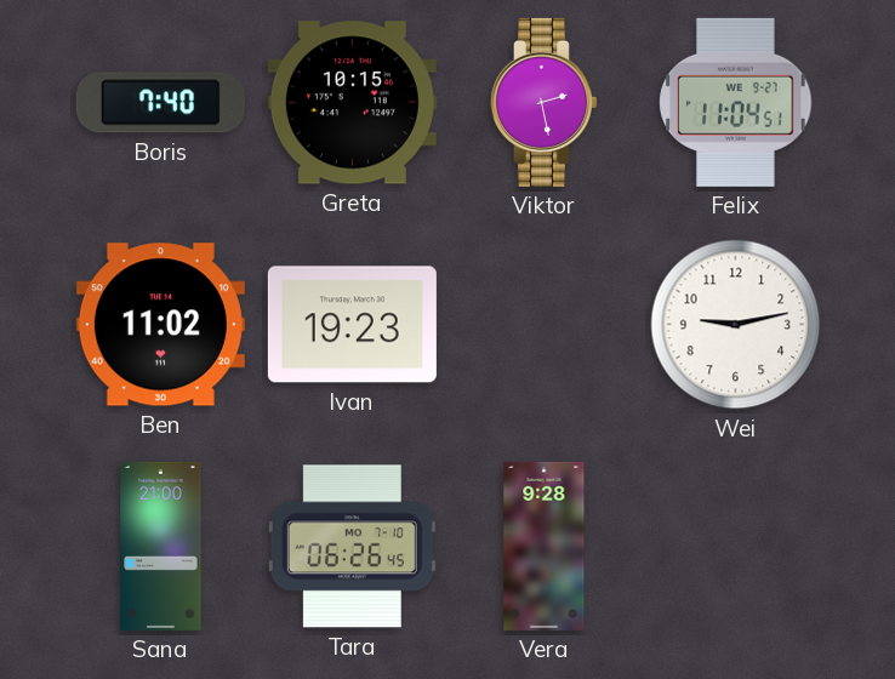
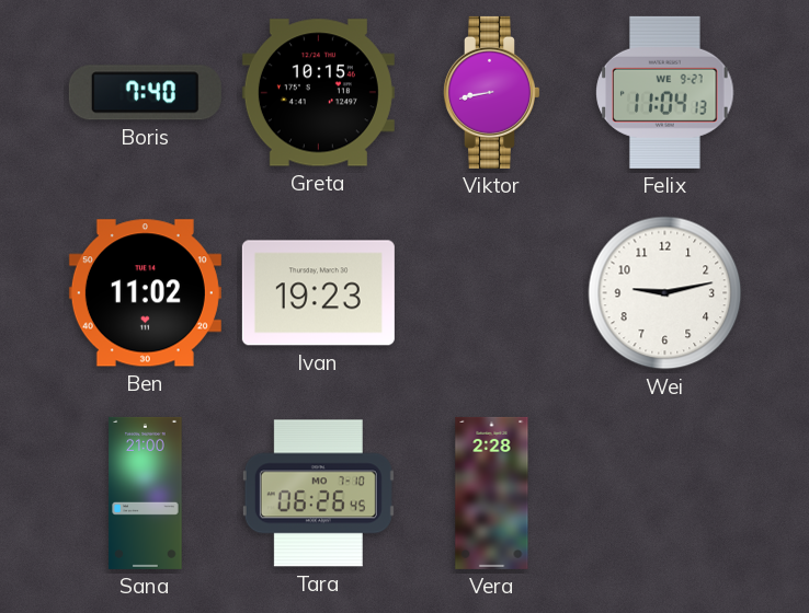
Viktor: 2:28 -> 8:43 (491, 92)
Felix: 11:04:51 -> 11:04:13 (665, 92)
Vera: 9:28 -> 2:28 (492, 493)
